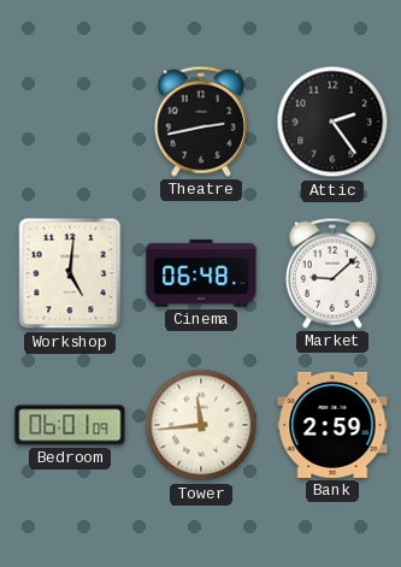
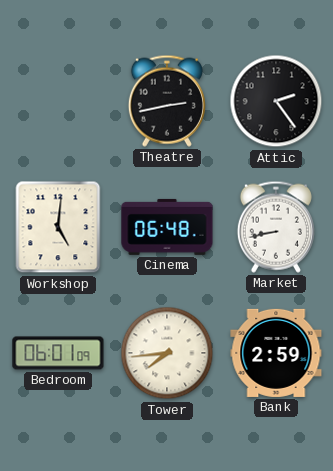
Market: 9:08 -> 8:43 (276, 227)
Tower: 11:44 -> 7:44 (167, 353)
